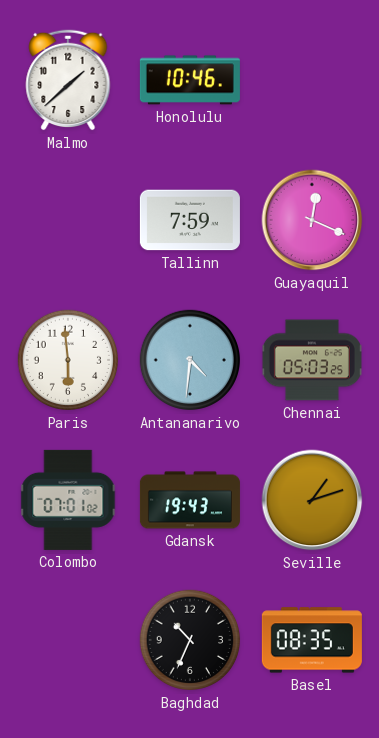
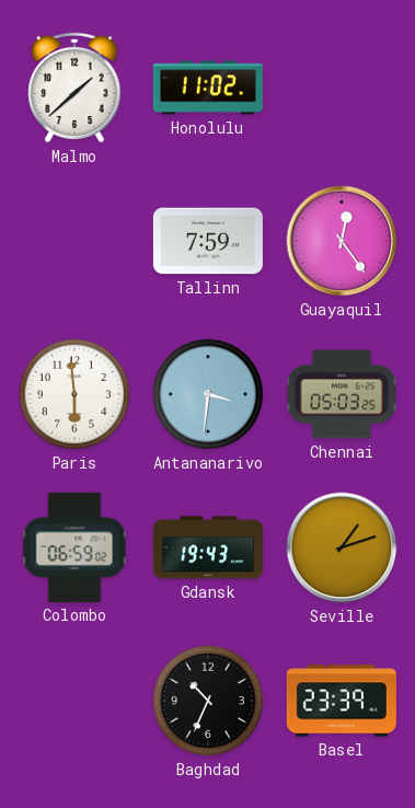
Honolulu: 10:46 -> 11:02 (208, 88)
Guayaquil: 12:19 -> 12:24 (342, 241)
Antananarivo: 4:31 -> 3:31 (208, 394)
Colombo: 07:01 -> 06:59 (74, 547)
Basel: 08:35 -> 23:39 (342, 701)
